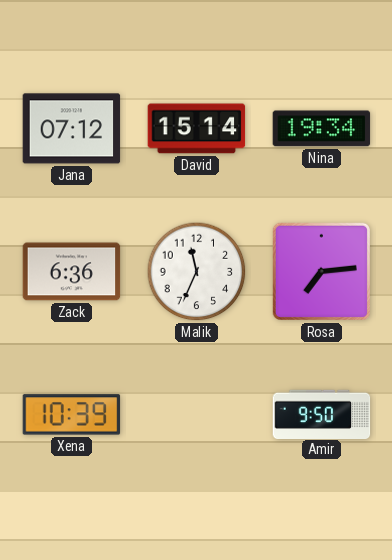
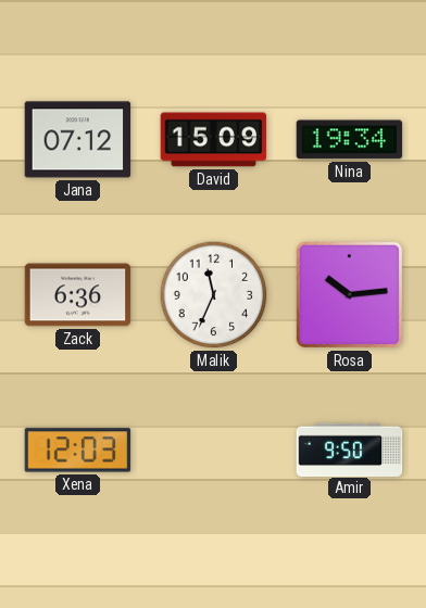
David: 15:14 -> 15:09 (214, 140)
Rosa: 7:14 -> 10:14 (349, 294)
Xena: 10:39 -> 12:03 (78, 451)
